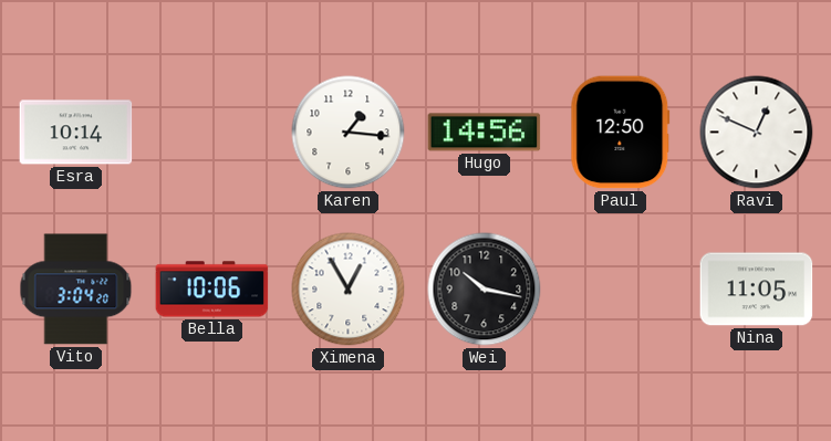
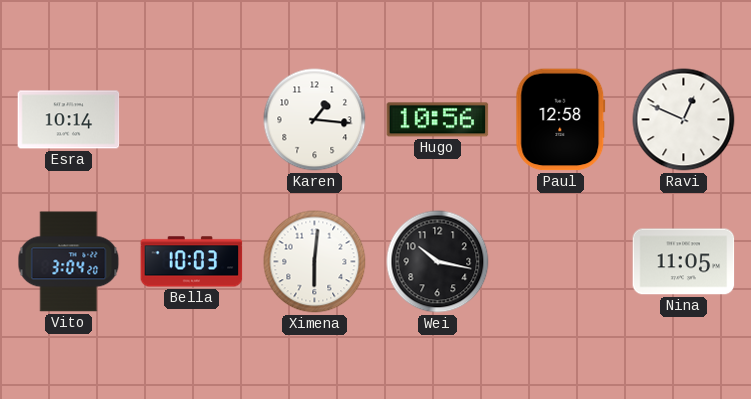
Hugo: 14:56 -> 10:56 (438, 120)
Paul: 12:50 -> 12:58 (561, 120)
Bella: 10:06 -> 10:03 (192, 262)
Ximena: 12:55 -> 6:01 (315, 262)
